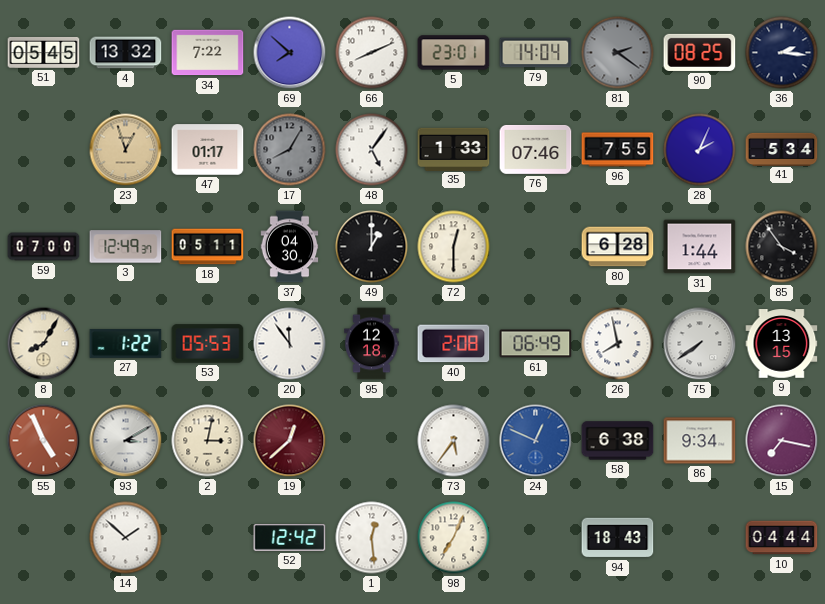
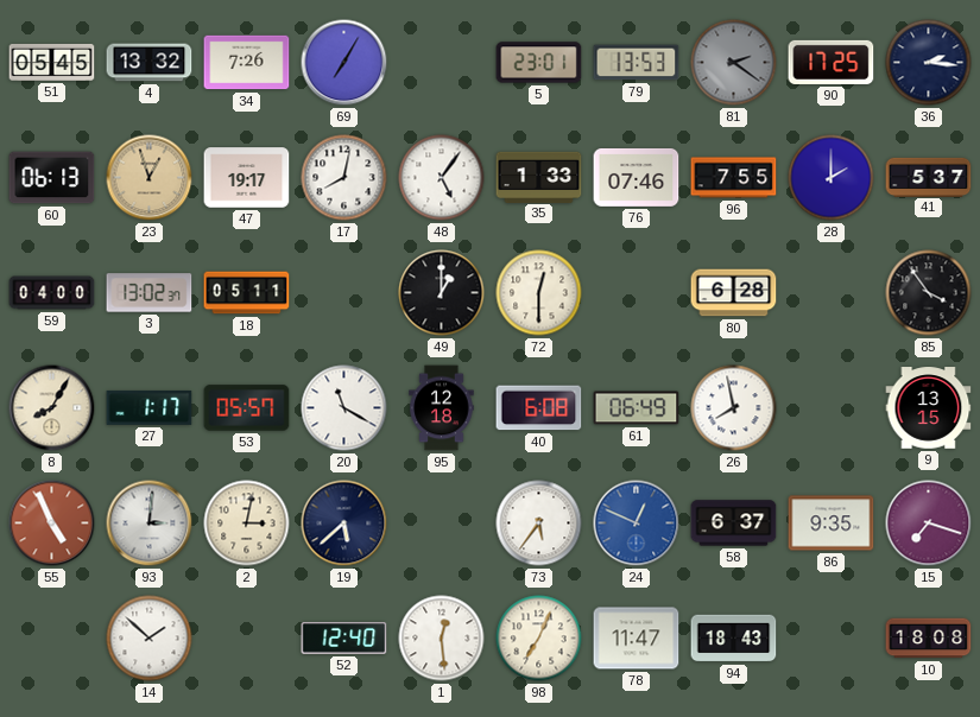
34: 7:22 -> 7:26 (247, 63)
69: 7:52 -> 7:05 (344, 63)
66: 8:11 -> none (372, 53)
79: 14:04 -> 13:53 (637, 63)
90: 08:25 -> 17:25 (832, 62)
60: none -> 06:13 (52, 178)
47: 01:17 -> 19:17 (247, 178)
17: 8:05 -> 8:02 (344, 178)
17 dial: grey -> white (344, 178)
28: 2:04 -> 2:00 (832, 178)
41: 5:34 -> 5:37 (929, 177)
59: 07:00 -> 04:00 (52, 293)
3: 12:49 -> 13:02 (150, 293)
37: 04:30 -> none (290, 247)
31: 1:44 -> none (700, 247)
27: 1:22 -> 1:17 (150, 407)
53: 05:53 -> 05:57 (247, 408)
20: 11:54 -> 11:20 (344, 408)
40: 2:08 -> 6:08 (539, 408)
75: 7:39 -> none (700, 344)
93: 3:10 -> 3:01 (150, 524)
19: 12:38 -> 5:38 (344, 524)
19 dial: burgundy -> navy (344, 524)
58: 6:38 -> 6:37 (734, 524)
86: 9:34 -> 9:35 (832, 524)
15: 7:17 -> 7:18 (929, 524)
52: 12:42 -> 12:40 (344, 639)
78: none -> 11:47 (637, 639)
10: 04:44 -> 18:08 (929, 639)
